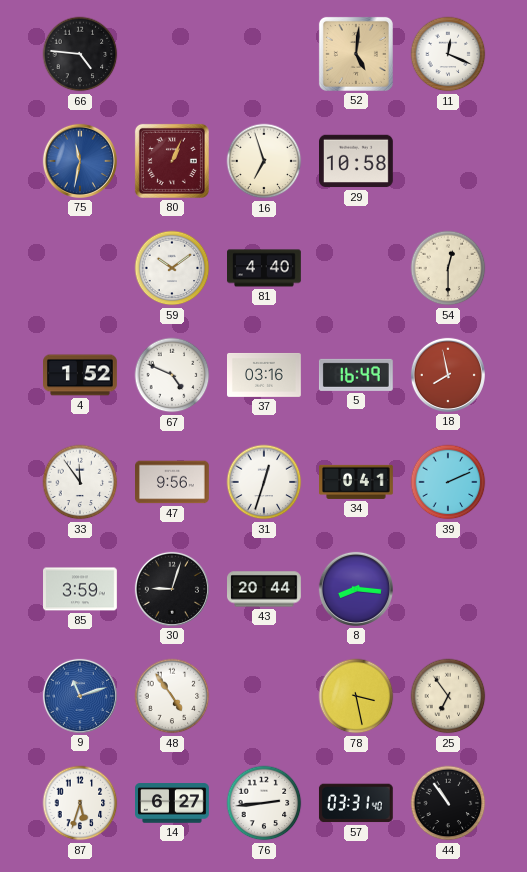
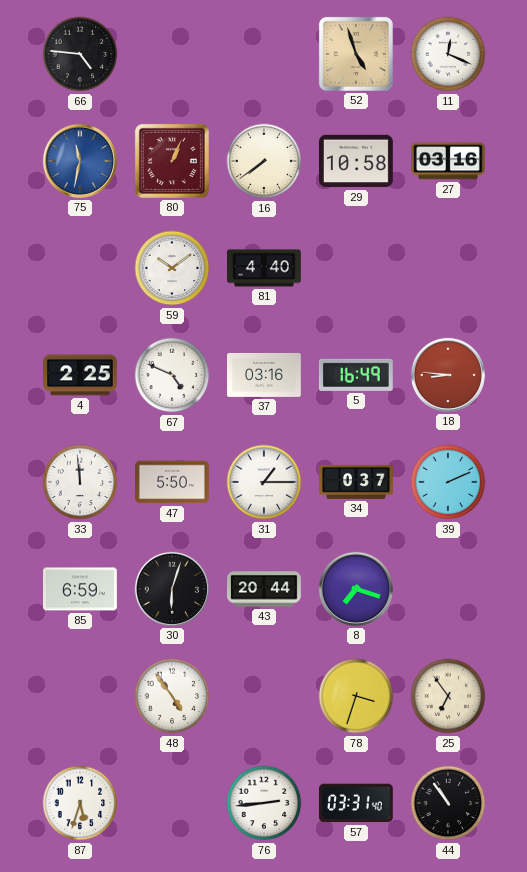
52: 5:01 -> 4:57 (356, 54)
16: 6:57 -> 7:39 (264, 161)
27: none -> 03:16 (449, 161)
54: 12:30 -> none (448, 268)
4: 1:52 -> 2:25 (81, 375)
18: 7:58 -> 8:46 (448, 375)
33: 11:54 -> 11:59 (80, 482)
47: 9:56 -> 5:50 (173, 482)
31: 12:33 -> 1:15 (264, 482)
34: 0:41 -> 0:37 (357, 482)
85: 3:59 -> 6:59 (81, 589)
30: 9:03 -> 6:03 (172, 589)
8: 8:16 -> 7:18 (356, 589)
9: 11:12 -> none (80, 696)
78: 3:28 -> 3:33 (356, 696)
14: 6:27 -> none (173, 803)
